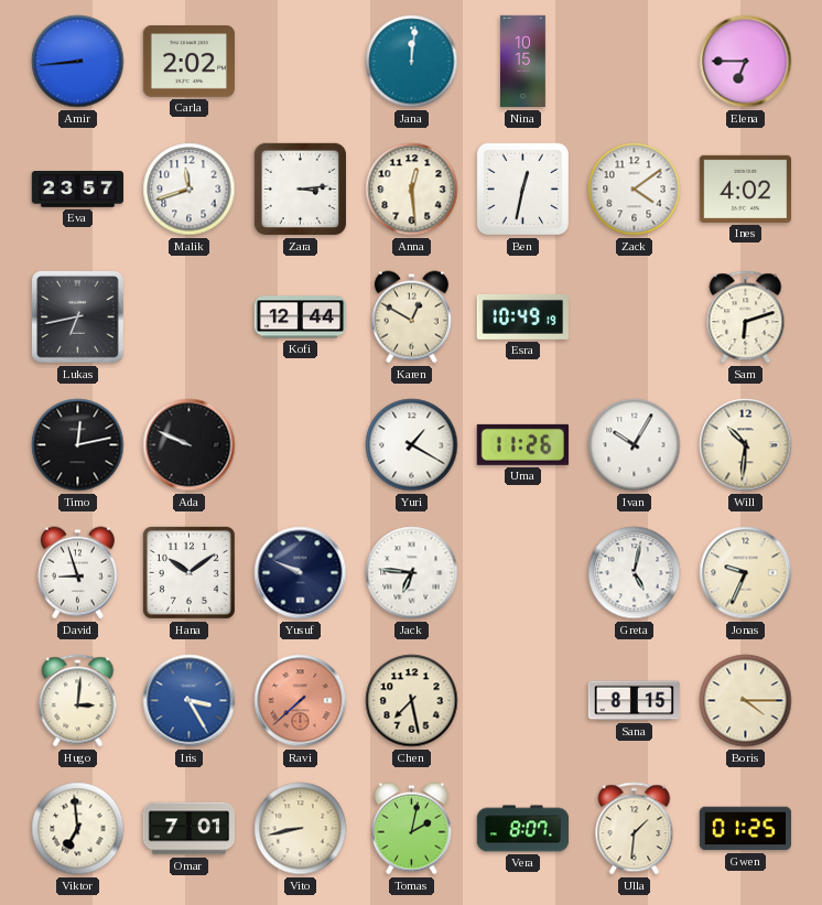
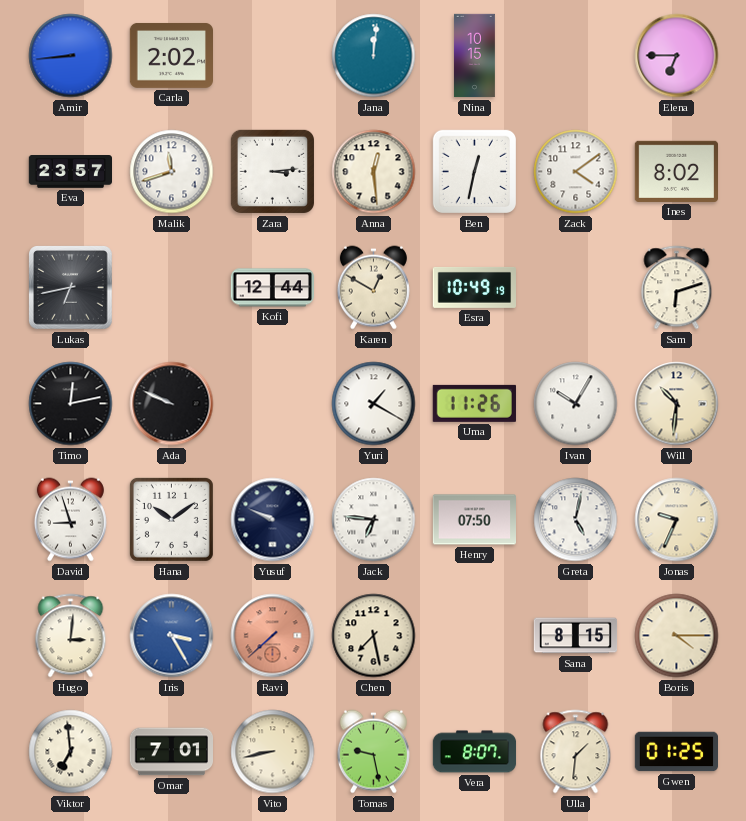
Ines: 4:02 -> 8:02 (676, 171)
Henry: none -> 07:50 (474, 520)
Tomas: 2:02 -> 9:28 (373, 752)
